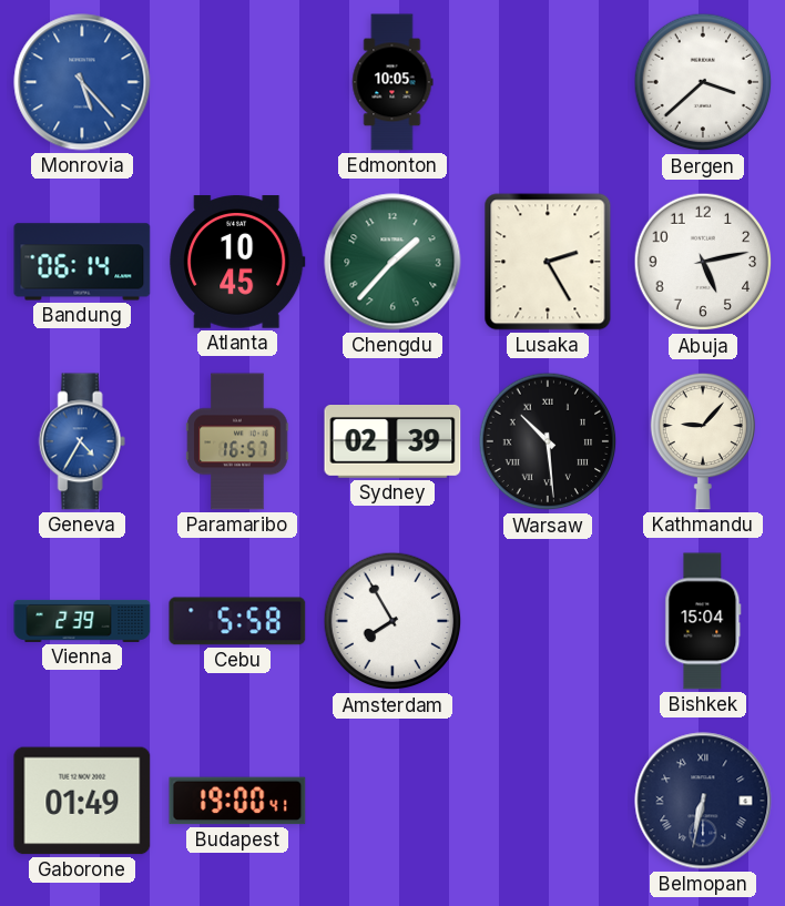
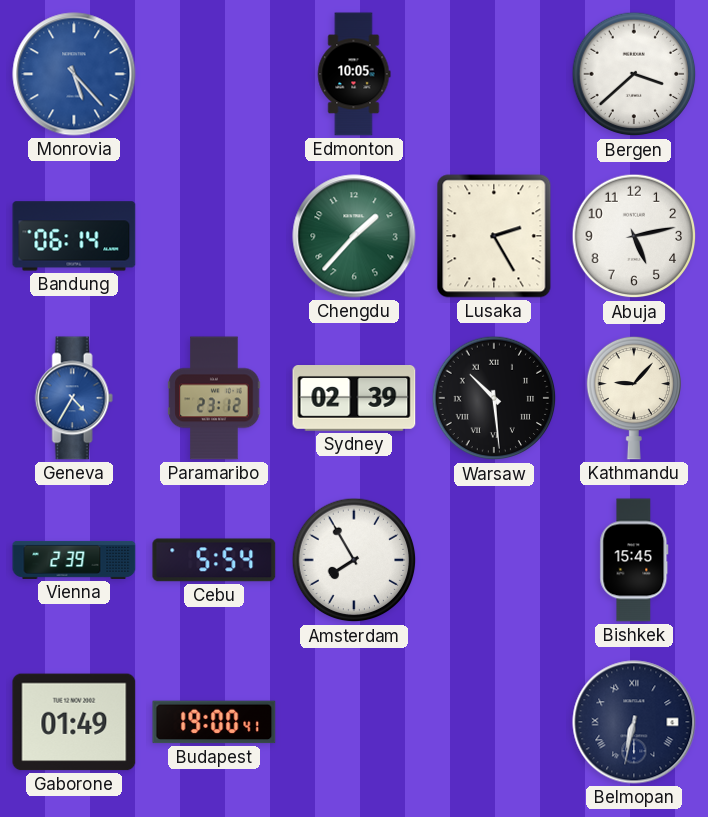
Atlanta: 10:45 -> none (237, 262)
Paramaribo: 16:57 -> 23:12 (214, 398)
Cebu: 5:58 -> 5:54 (214, 560)
Bishkek: 15:04 -> 15:45 (634, 560)
